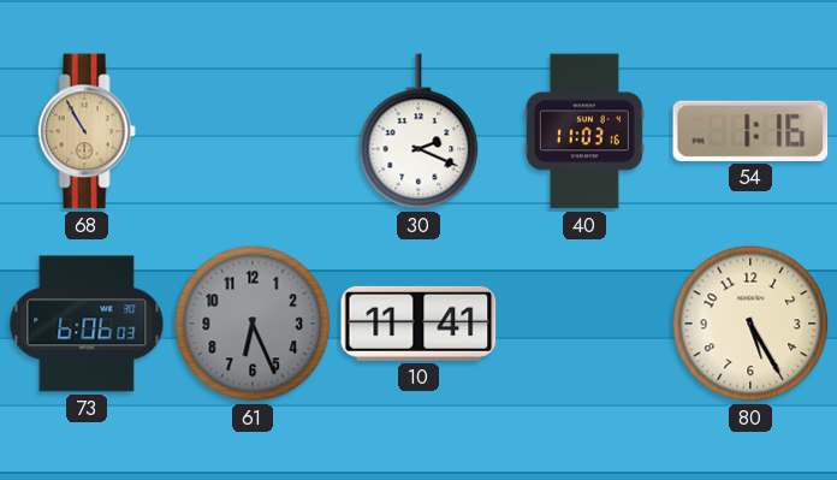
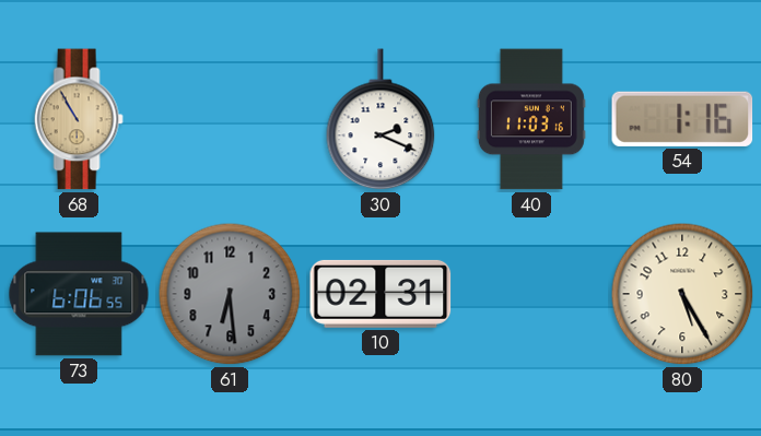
73: 6:06:03 -> 6:06:55 (79, 294)
61: 6:26 -> 6:29 (230, 294)
10: 11:41 -> 02:31 (380, 294)
